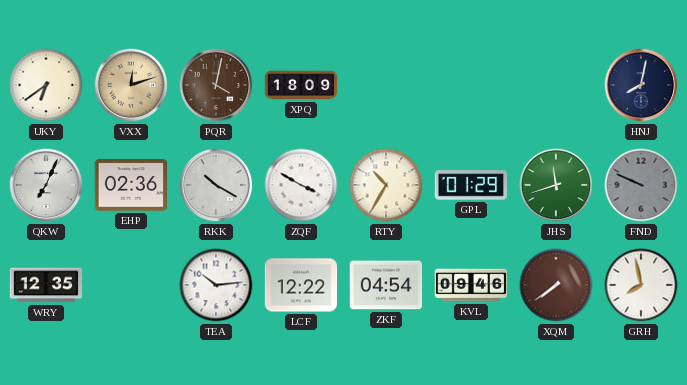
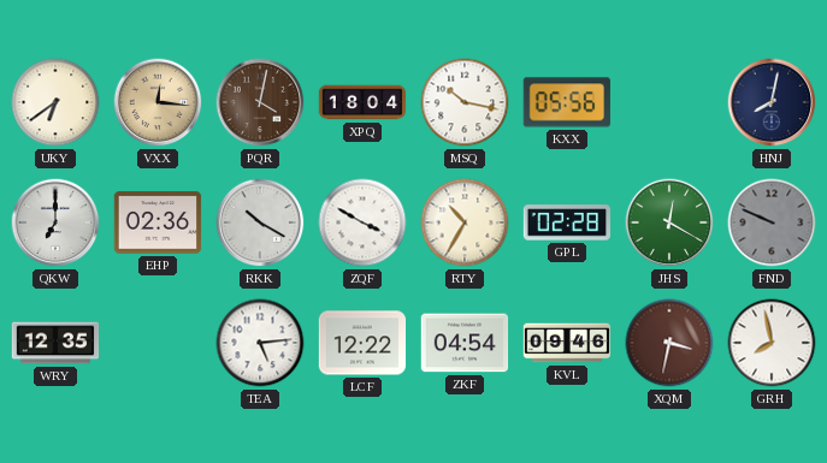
VXX: 12:12 -> 12:16 (158, 102)
XPQ: 18:09 -> 18:04 (362, 102)
MSQ: none -> 10:17 (465, 102)
KXX: none -> 05:56 (567, 102)
QKW: 7:04 -> 7:00 (55, 222)
GPL: 01:29 -> 02:28 (567, 222)
JHS: 11:42 -> 12:20 (669, 222)
TEA: 10:14 -> 5:14 (260, 343)
XQM: 7:39 -> 3:32 (669, 343)
